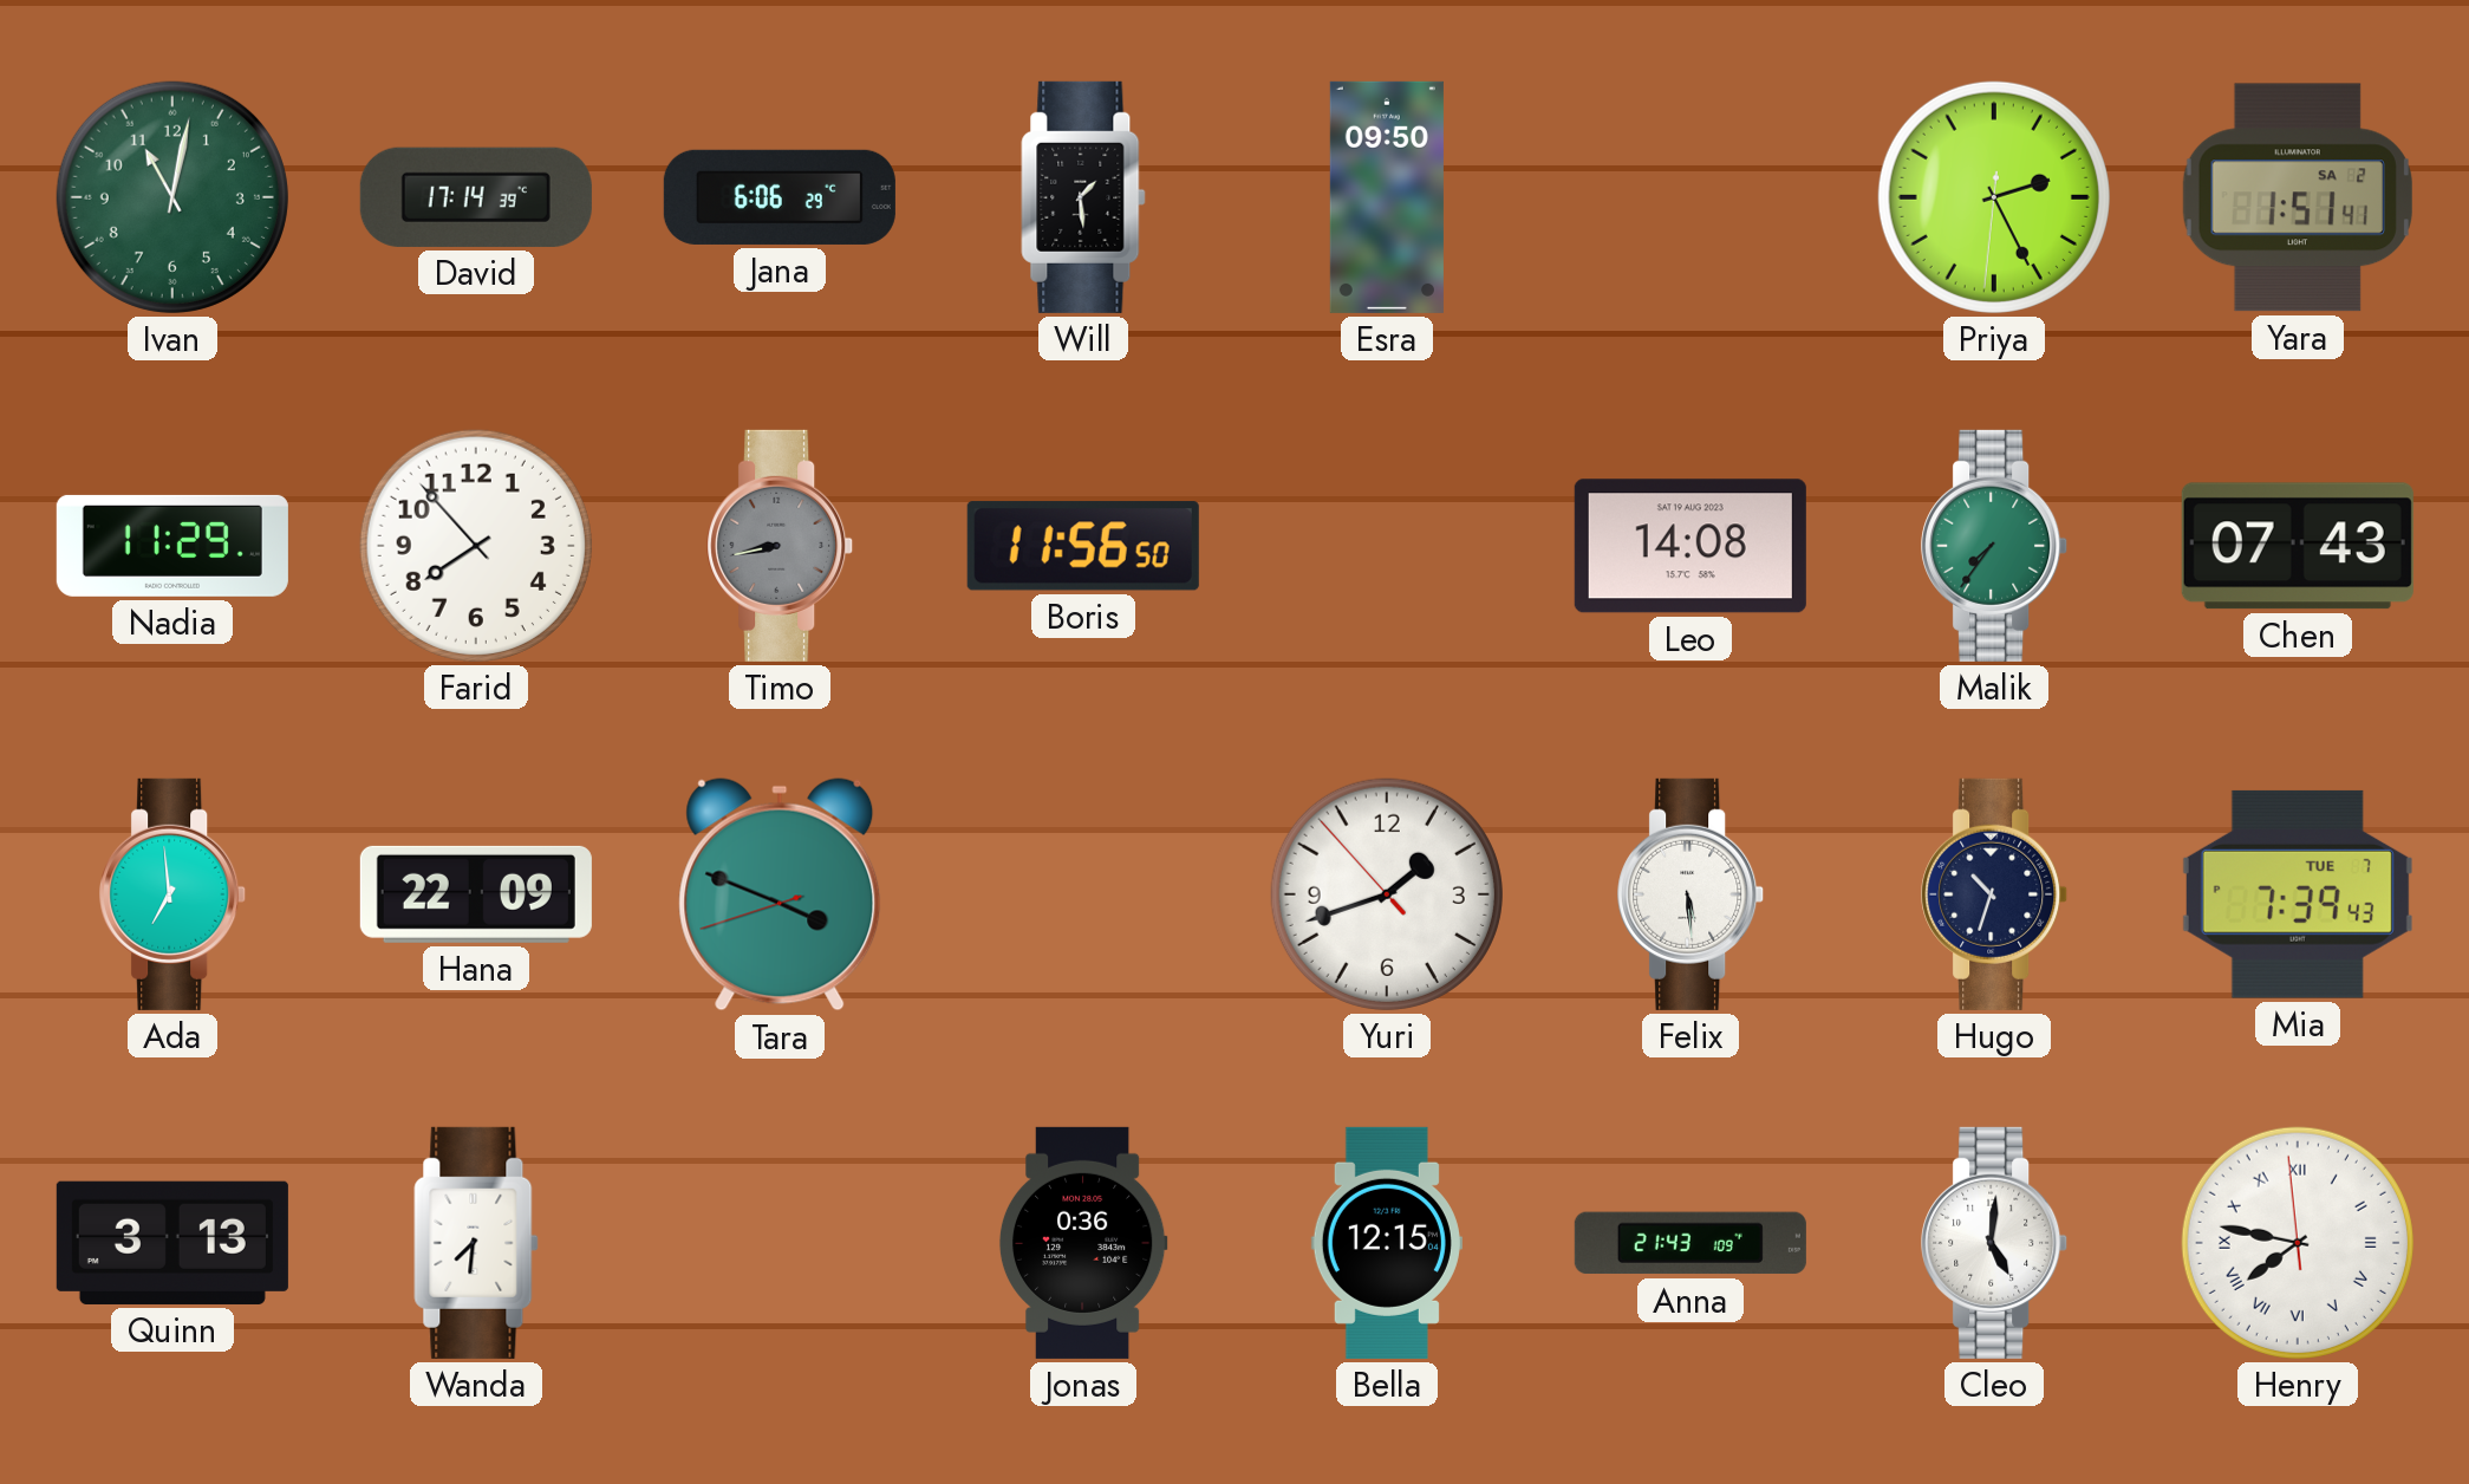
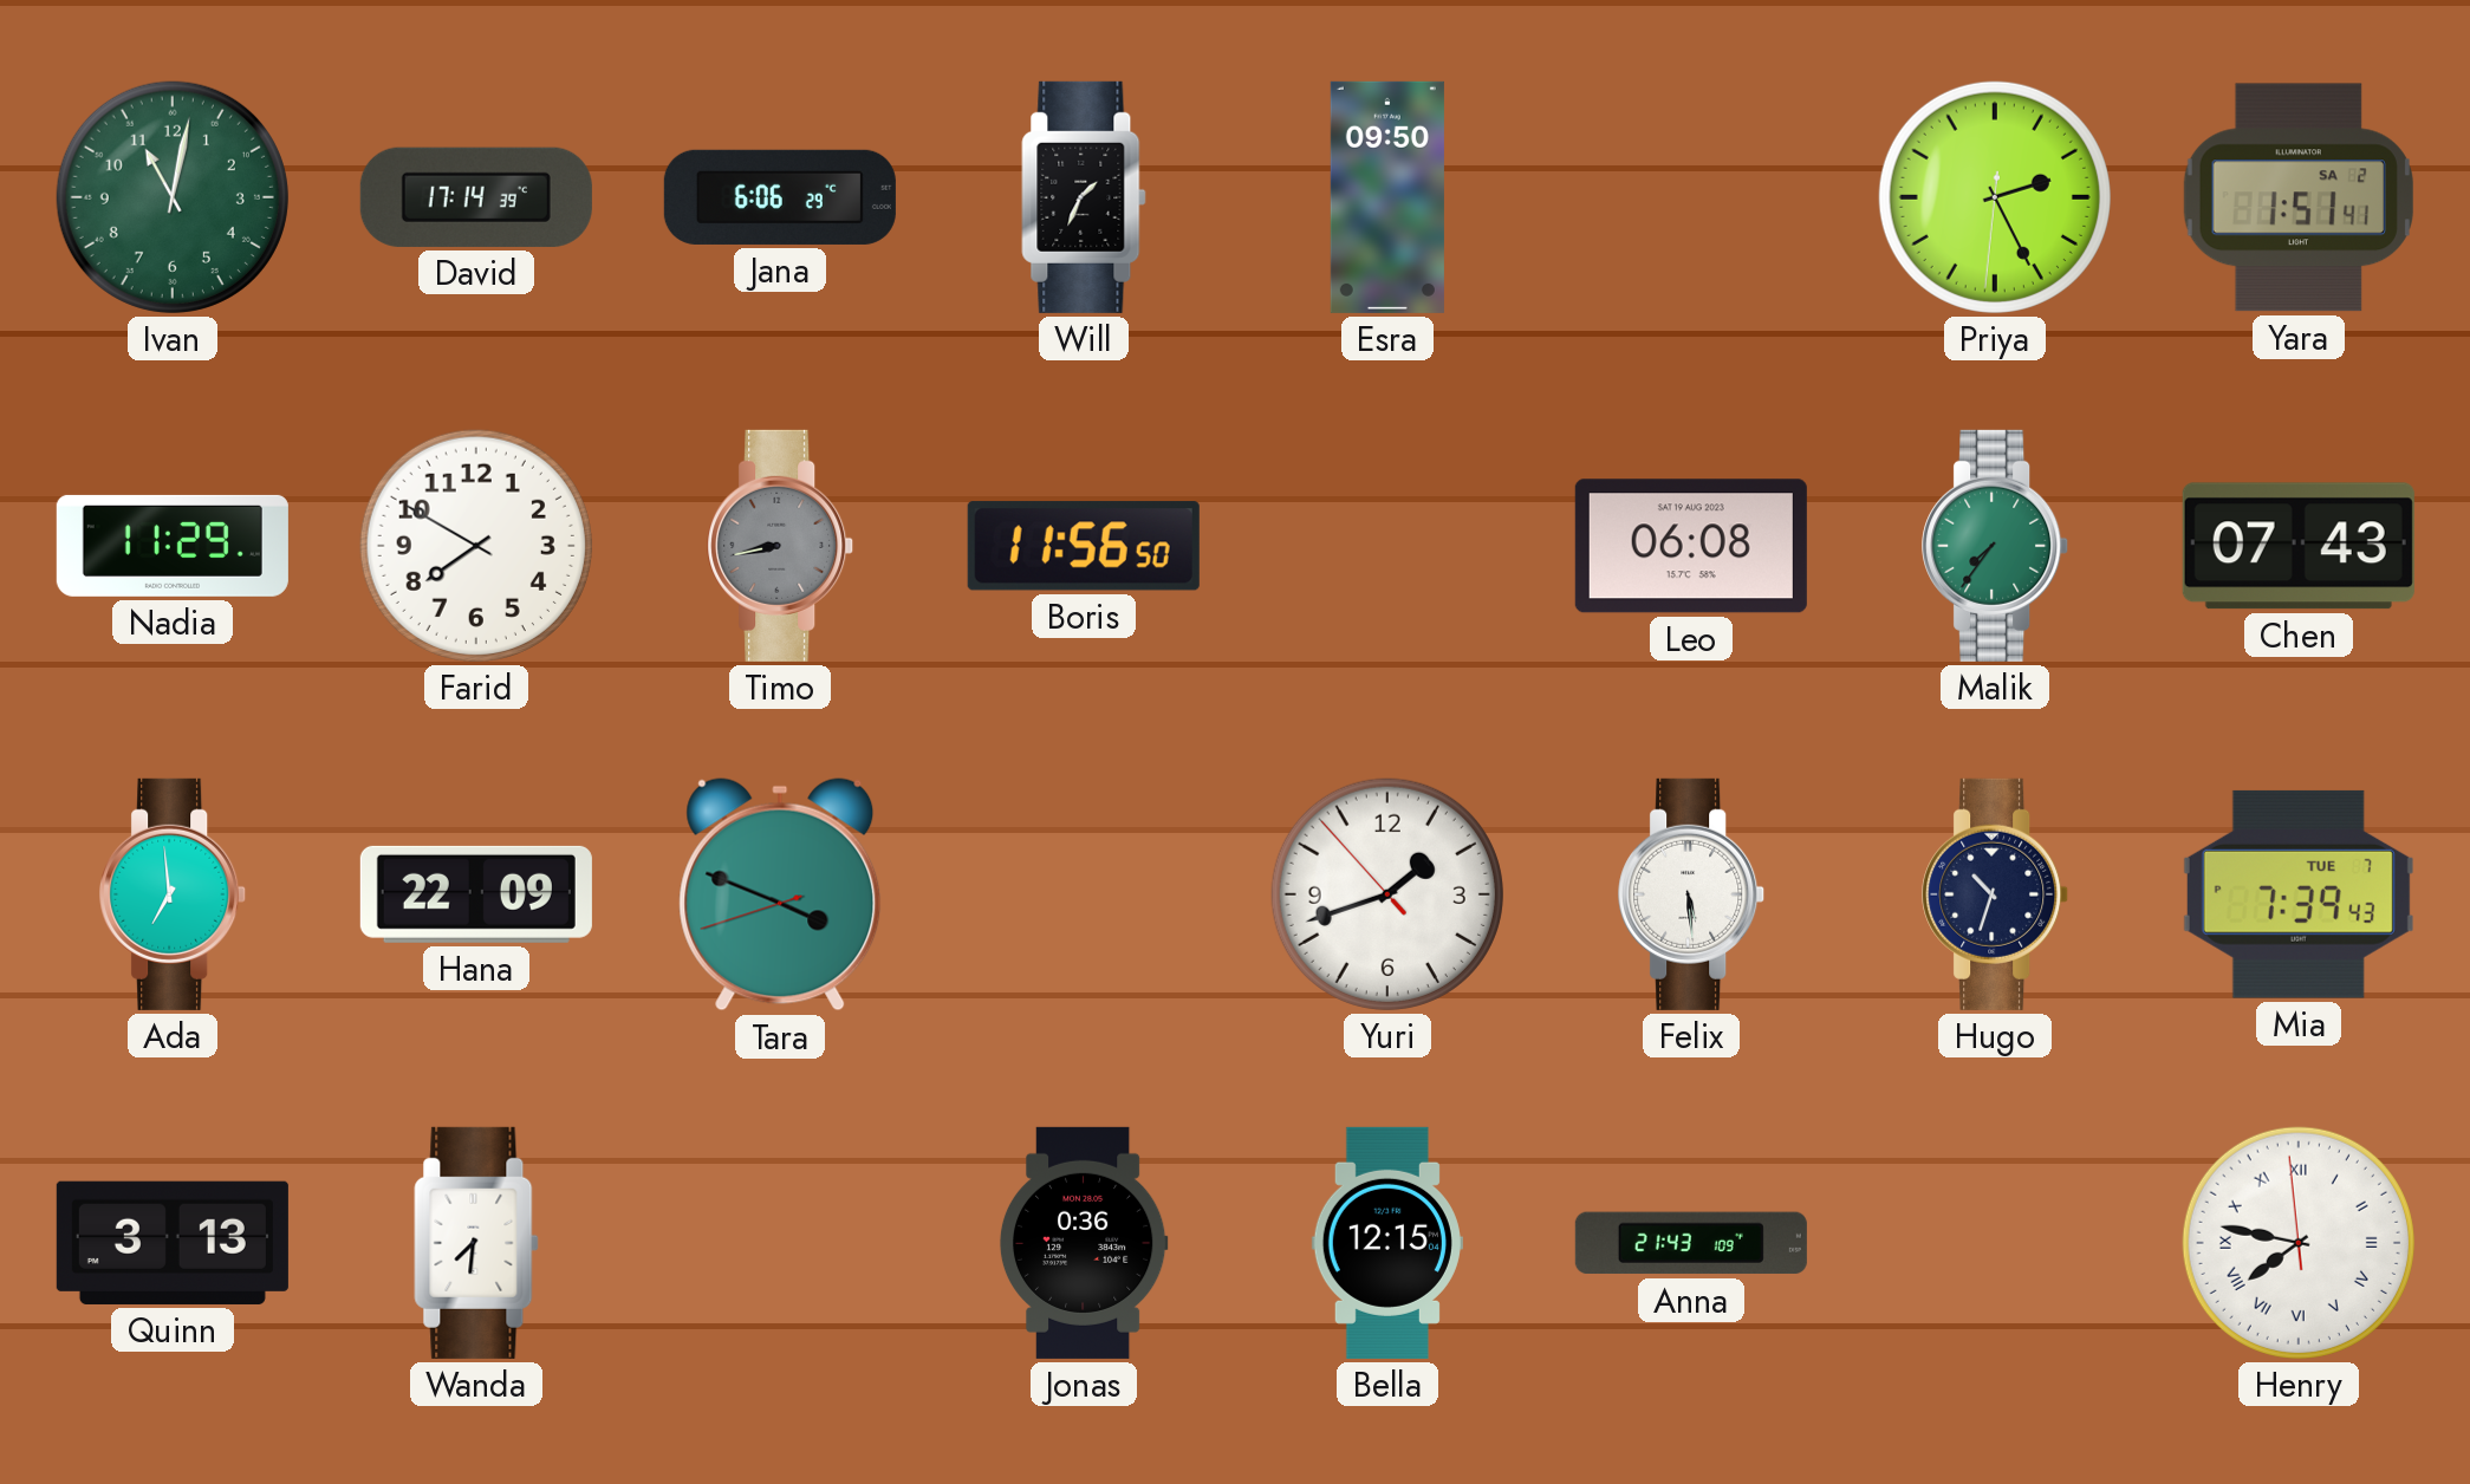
Will: 1:29 -> 1:34 (1084, 197)
Farid: 7:53 -> 7:50 (476, 546)
Leo: 14:08 -> 06:08 (1691, 546)
Cleo: 5:01 -> none (1995, 1243)
